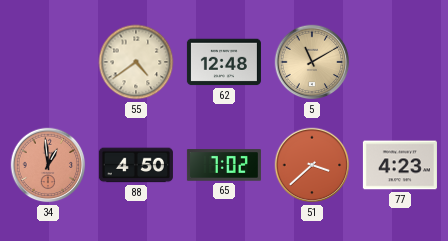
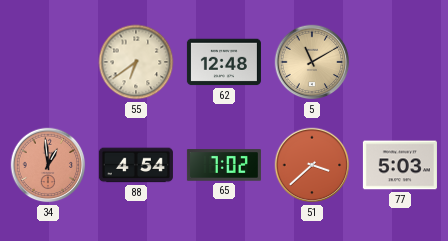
55: 4:39 -> 6:39 (136, 62)
88: 4:50 -> 4:54 (136, 165)
77: 4:23 -> 5:03 (400, 165)
